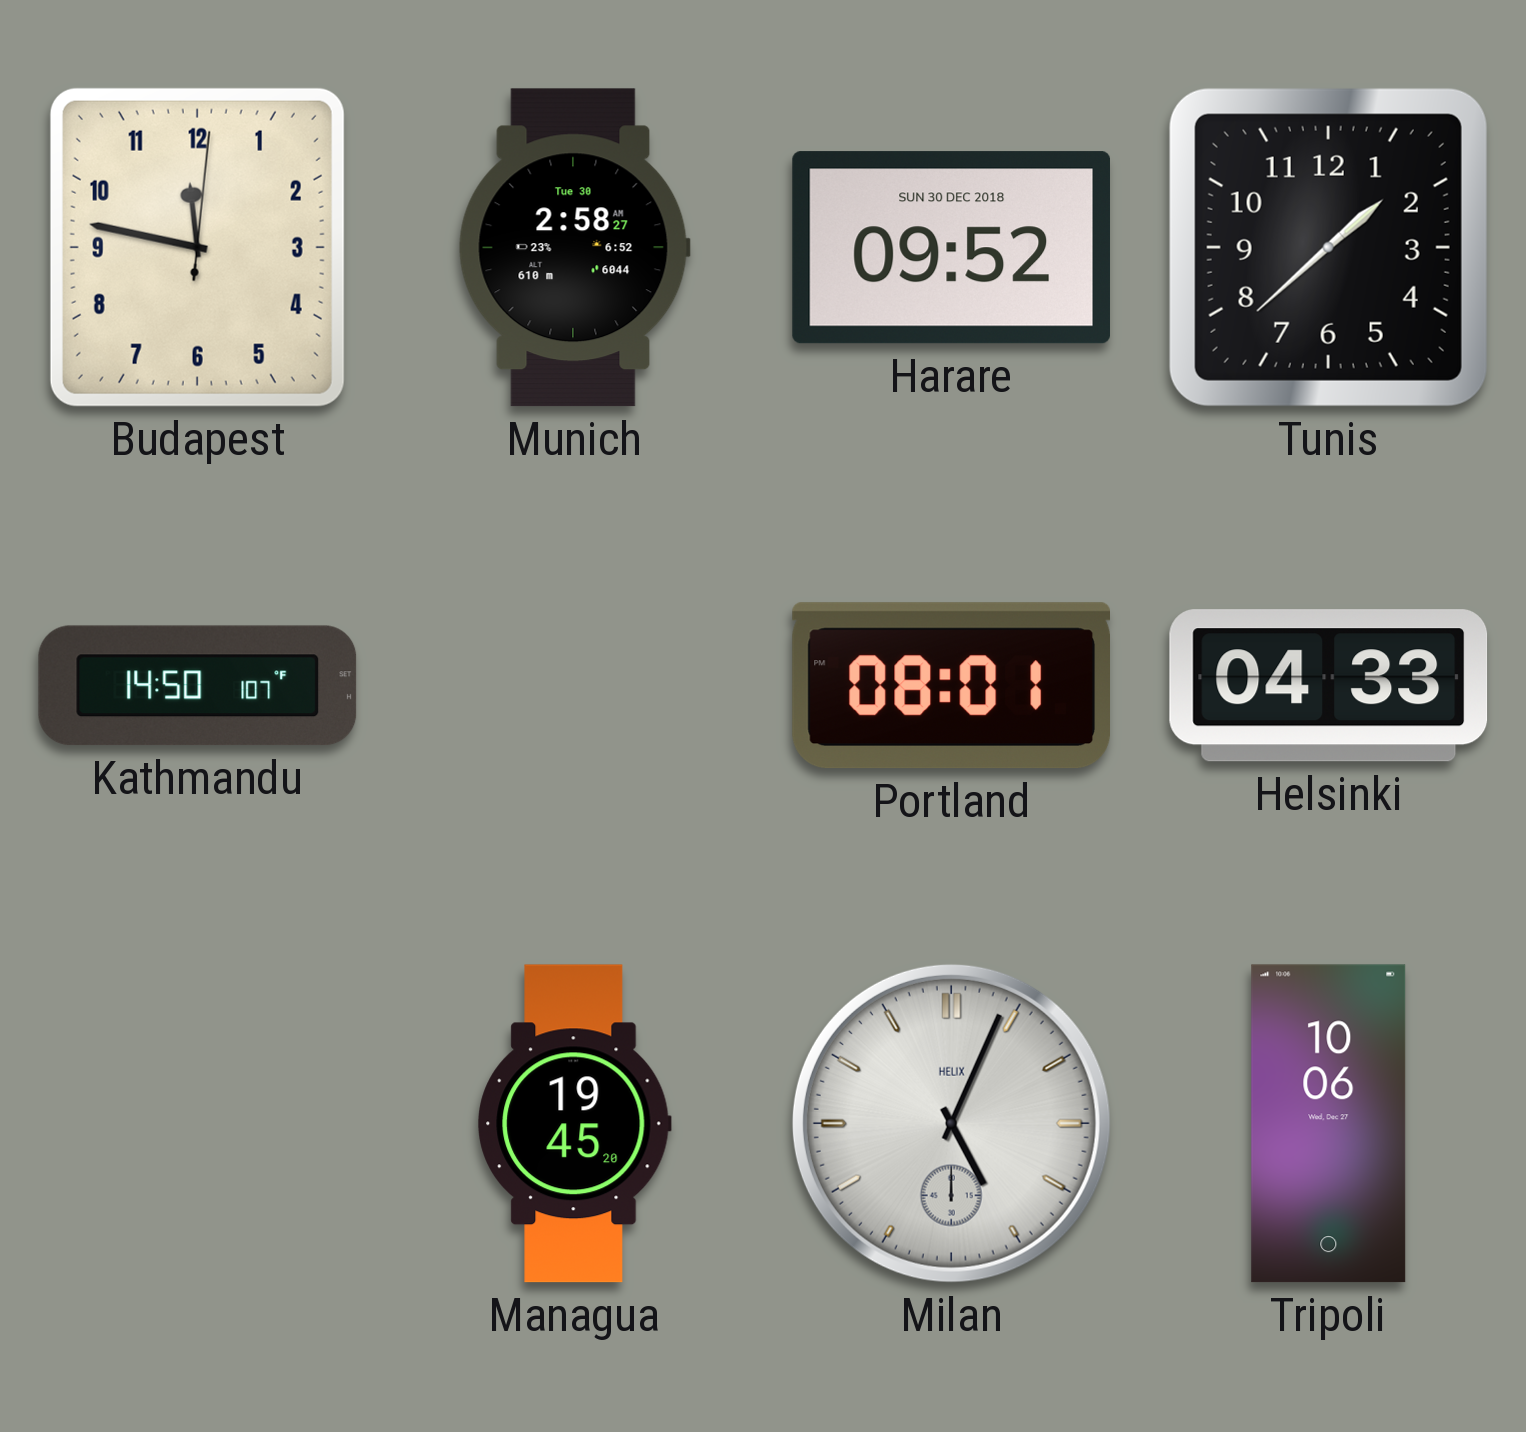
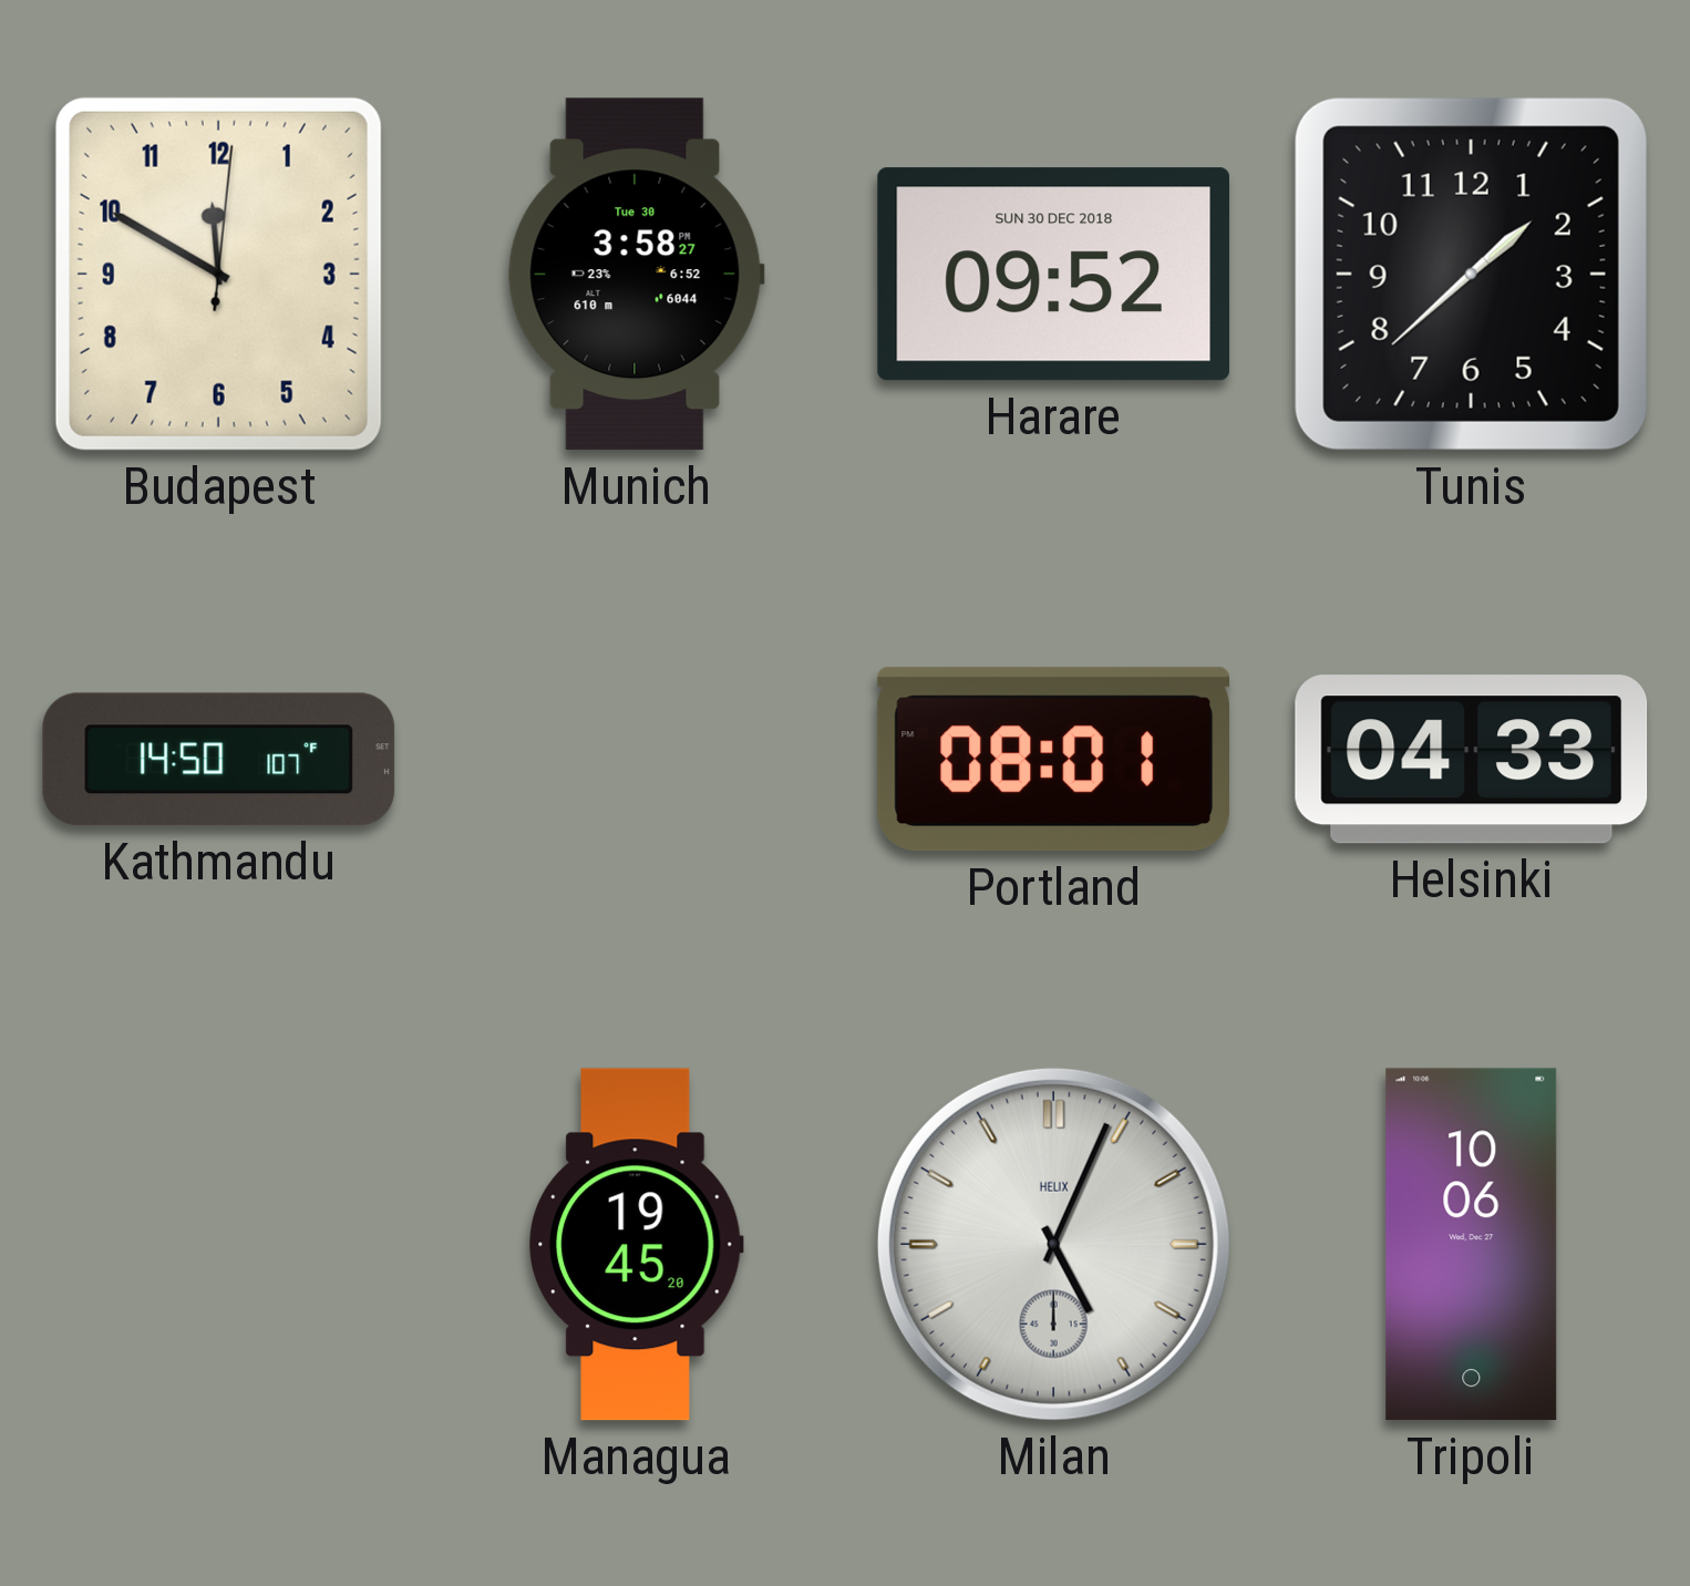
Budapest: 11:47 -> 11:50 (218, 274)
Munich: 2:58 -> 3:58 (636, 275)
